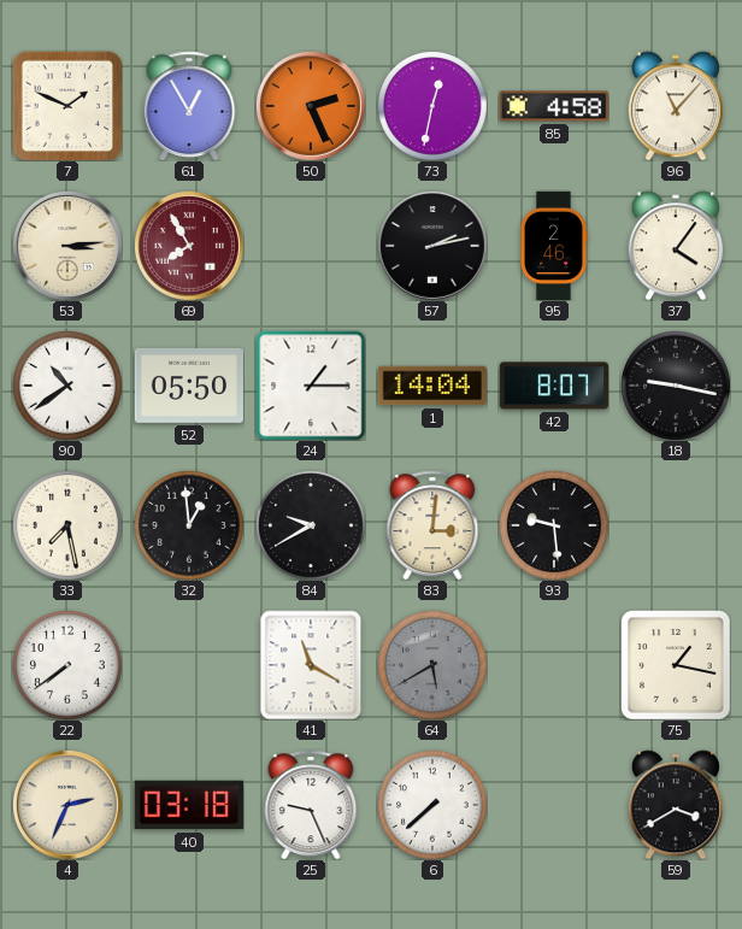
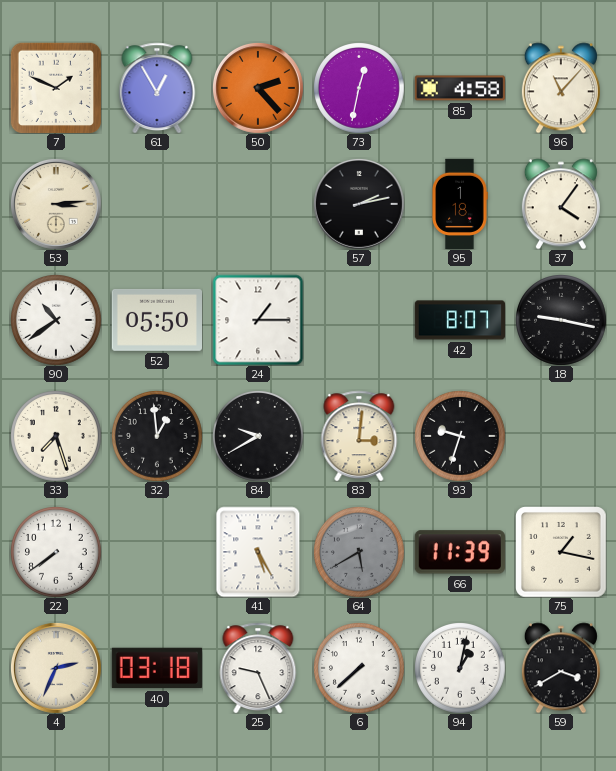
50: 2:26 -> 2:23 (258, 88)
69: 7:55 -> none (189, 246)
95: 2:46 -> 1:18 (460, 203)
1: 14:04 -> none (431, 386)
33: 7:28 -> 7:27 (56, 436)
93: 9:29 -> 9:33 (460, 436)
41: 11:20 -> 5:25 (258, 552)
66: none -> 11:39 (460, 552)
94: none -> 1:02 (460, 668)
